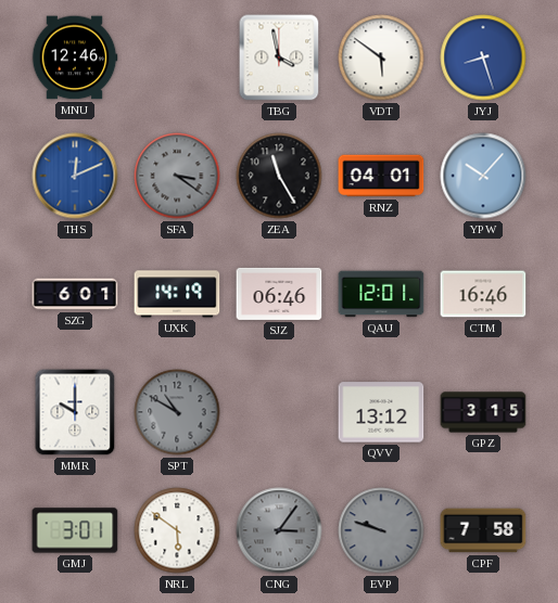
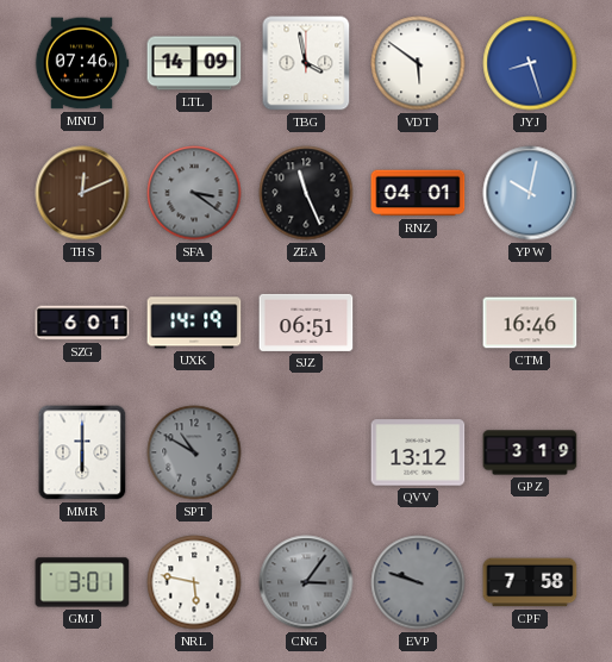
MNU: 12:46 -> 07:46 (82, 63)
LTL: none -> 14:09 (194, 63)
THS dial: blue -> brown (82, 193)
ZEA: 11:25 -> 11:26 (306, 193)
YPW: 10:07 -> 10:02 (530, 193)
SJZ: 06:46 -> 06:51 (306, 323)
QAU: 12:01 -> none (381, 294)
MMR: 10:00 -> 6:00 (82, 452)
GPZ: 3:15 -> 3:19 (530, 452)
NRL: 5:51 -> 5:47 (194, 582)
